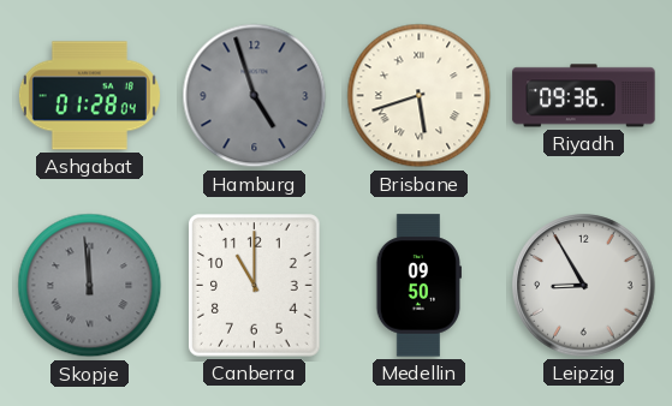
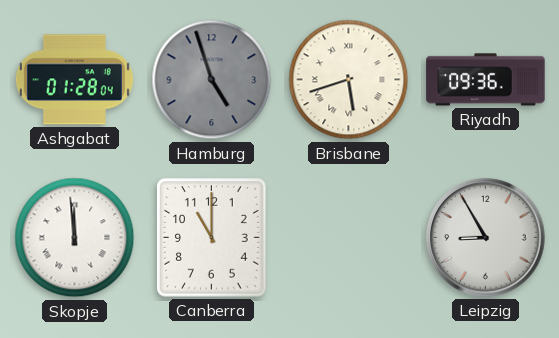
Skopje dial: grey -> white (75, 238)
Medellin: 09:50 -> none (418, 286)
